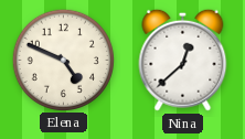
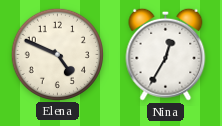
Nina: 12:38 -> 12:35 (166, 54)
